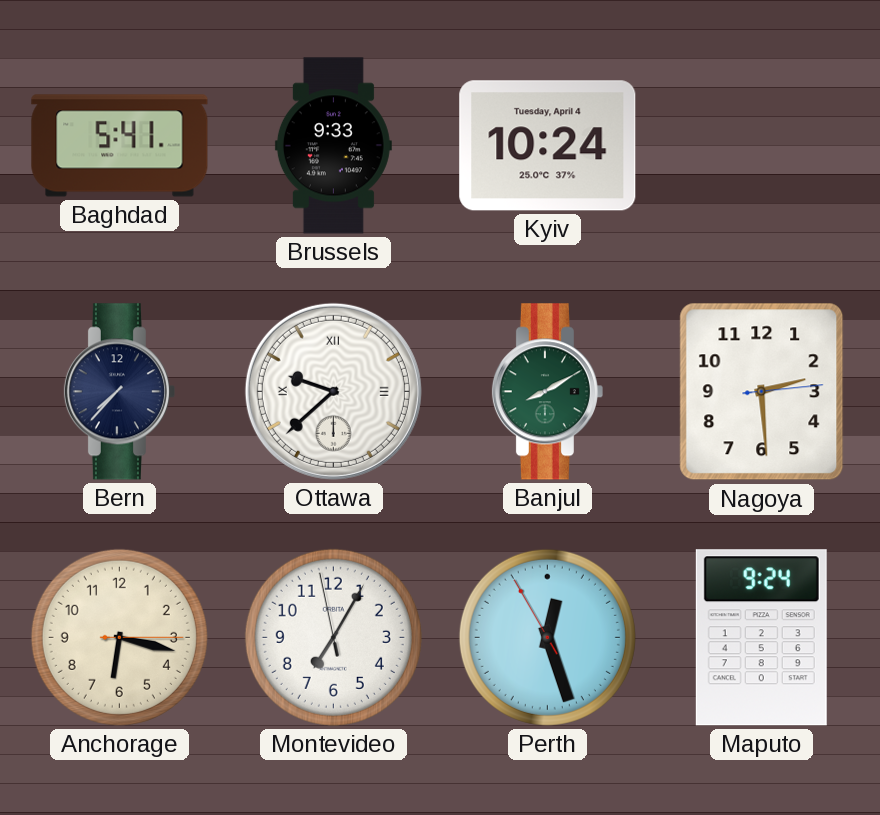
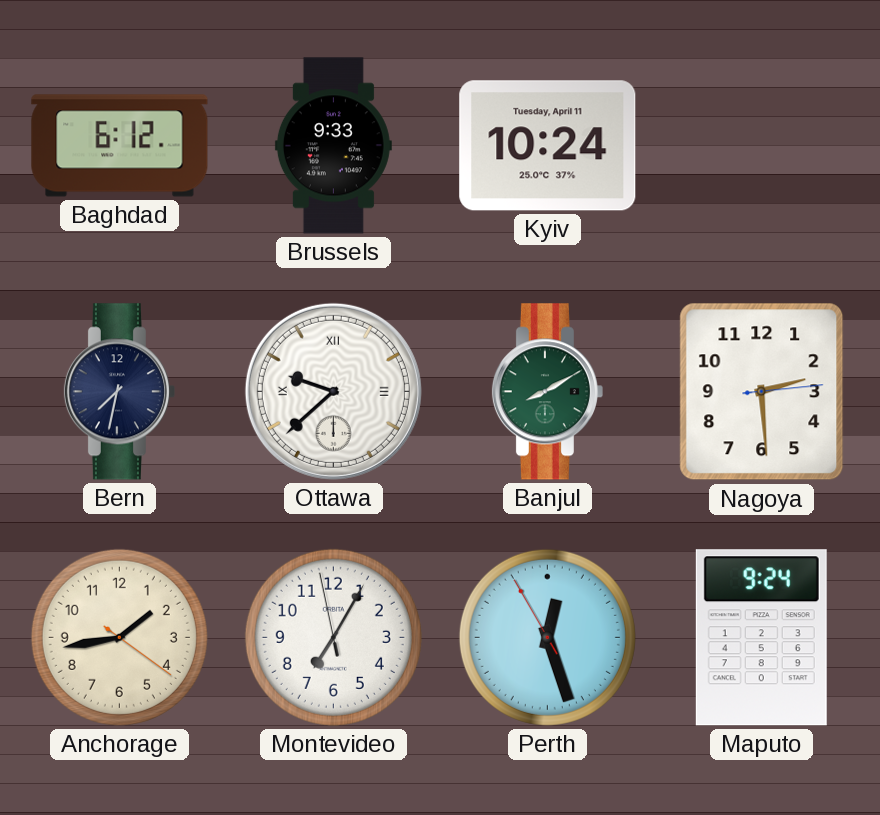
Baghdad: 5:41 -> 6:12 (120, 146)
Kyiv date: Tuesday, April 4 -> Tuesday, April 11 (548, 146)
Bern: 7:37 -> 7:32 (119, 392)
Anchorage: 6:17 -> 1:43 (119, 637)
